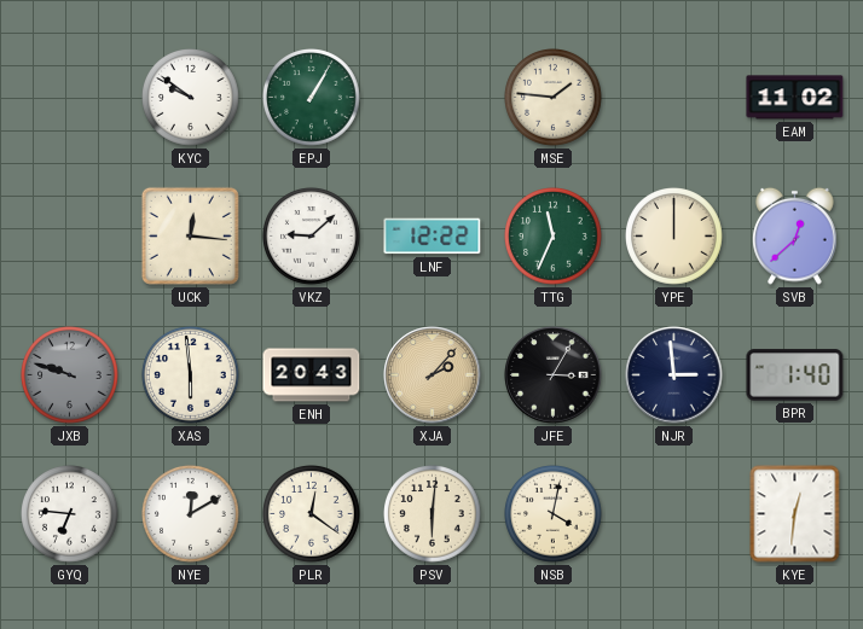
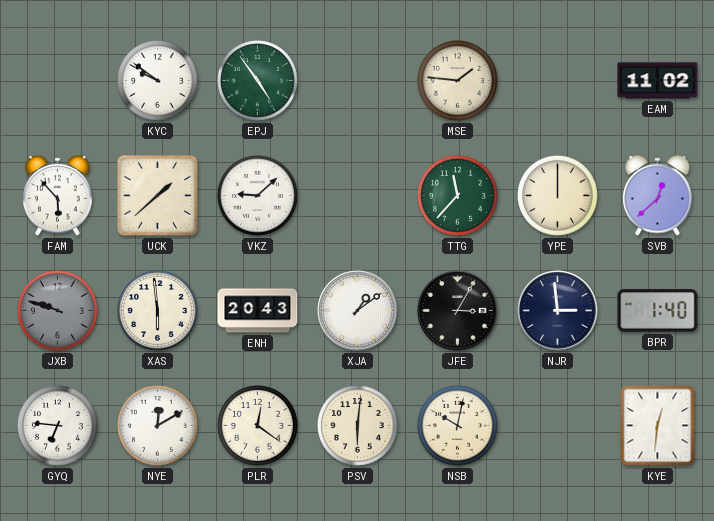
EPJ: 1:05 -> 4:54 (258, 81)
FAM: none -> 5:53 (58, 195)
UCK: 12:16 -> 1:38 (157, 195)
LNF: 12:22 -> none (433, 237)
TTG: 11:34 -> 11:37 (458, 196)
XJA: 2:07 -> 1:09 (358, 311)
XJA dial: champagne -> white (358, 311)
NSB: 4:02 -> 10:02 (458, 426)
